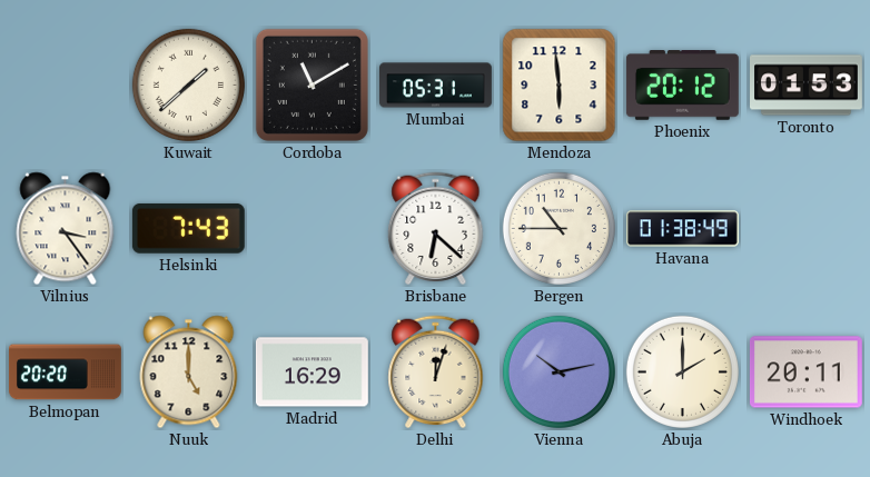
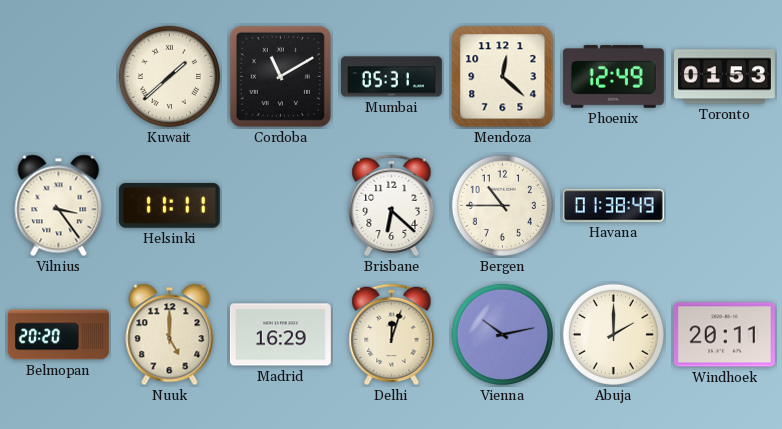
Mendoza: 5:59 -> 12:22 (503, 77)
Phoenix: 20:12 -> 12:49 (613, 77)
Helsinki: 7:43 -> 11:11 (169, 205)
